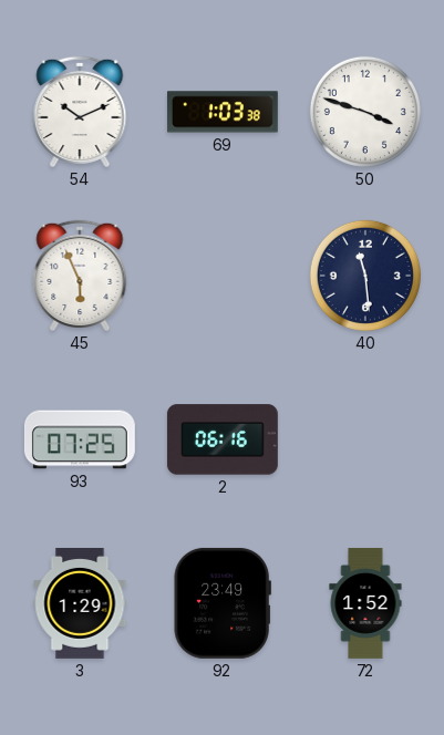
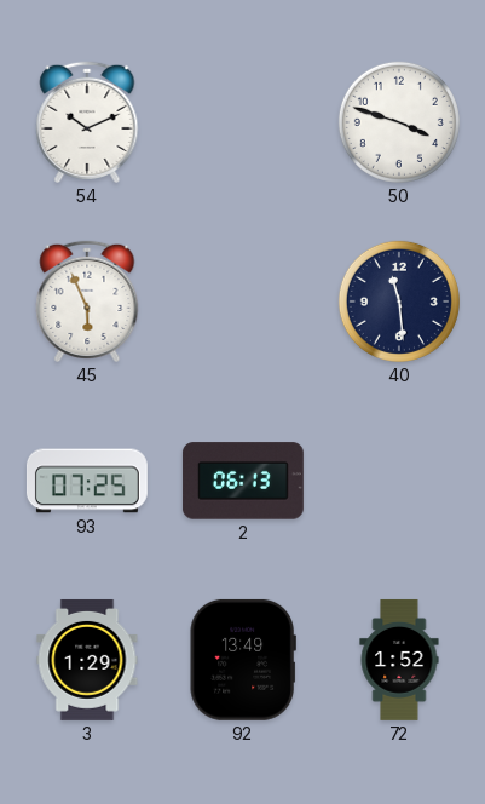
69: 1:03 -> none (223, 112)
2: 06:16 -> 06:13 (243, 481)
92: 23:49 -> 13:49 (243, 660)
